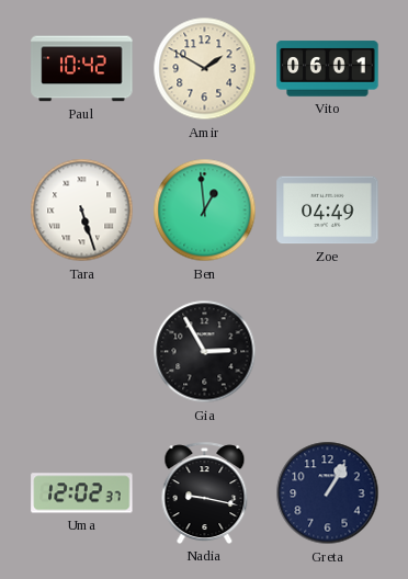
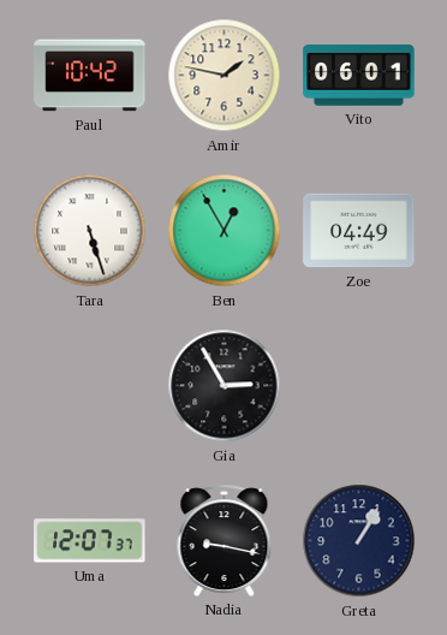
Amir: 1:50 -> 1:47 (225, 76)
Ben: 12:59 -> 12:55 (225, 231)
Uma: 12:02 -> 12:07 (90, 541)
